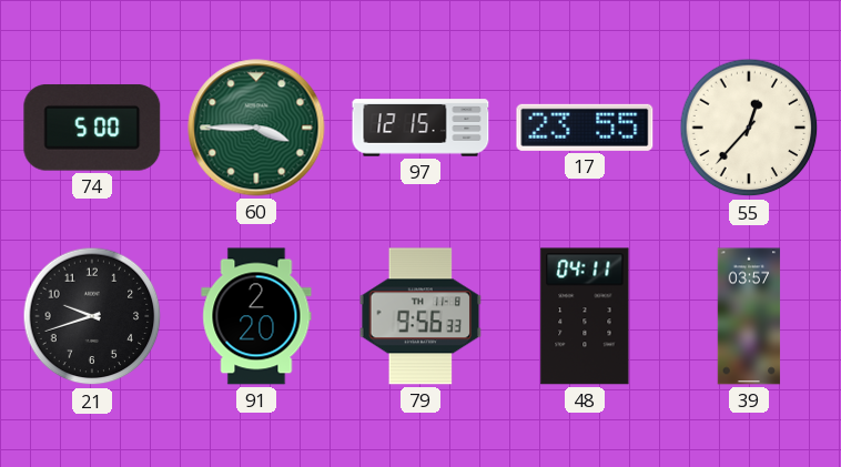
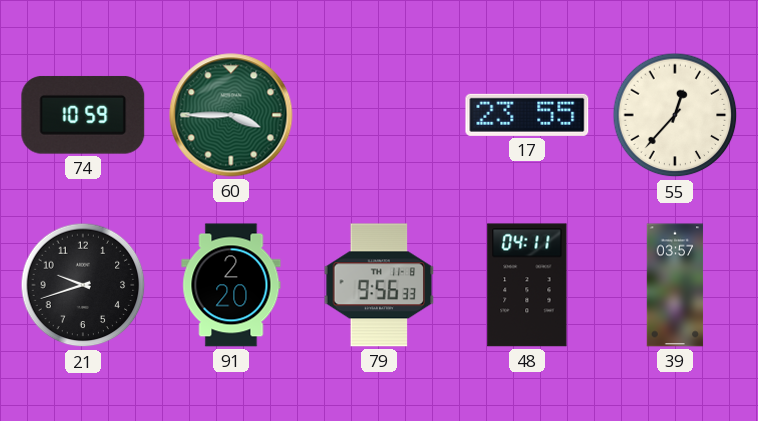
74: 5:00 -> 10:59 (83, 115)
97: 12:15 -> none (420, 128)
